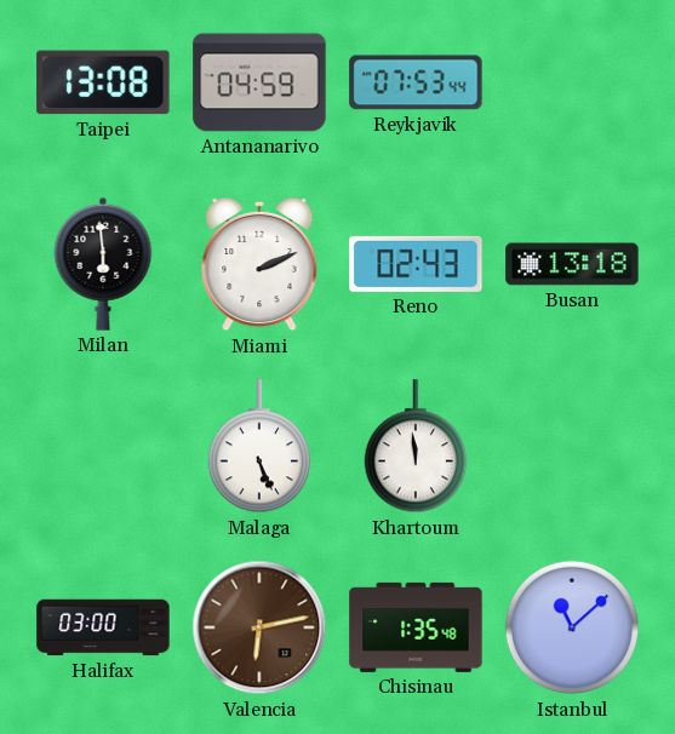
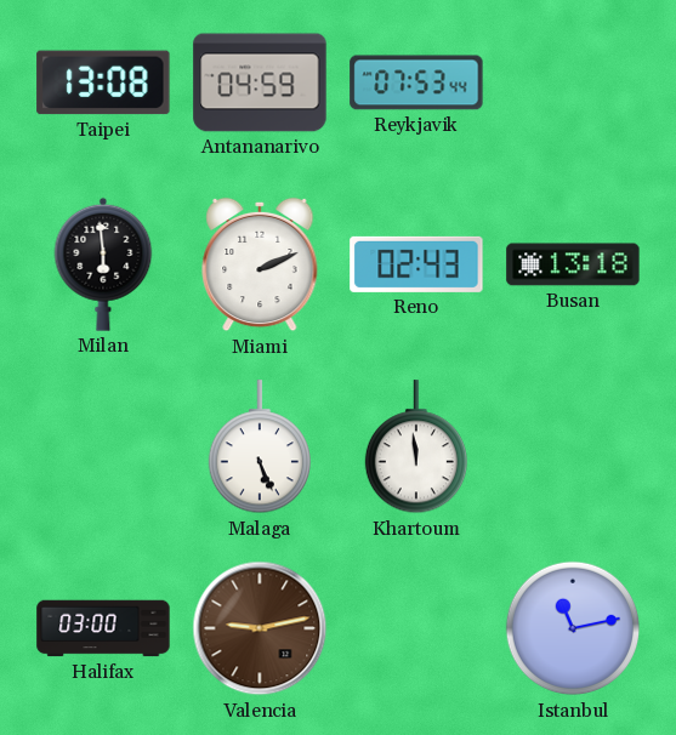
Valencia: 6:13 -> 9:13 (260, 628)
Chisinau: 1:35 -> none (416, 627)
Istanbul: 11:08 -> 11:13 (573, 628)
